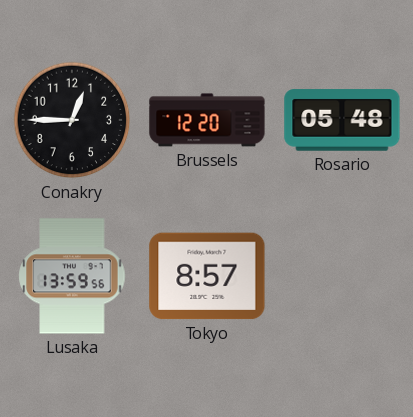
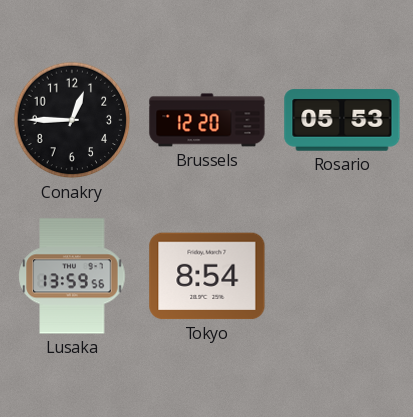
Rosario: 05:48 -> 05:53 (342, 120)
Tokyo: 8:57 -> 8:54 (207, 276)
